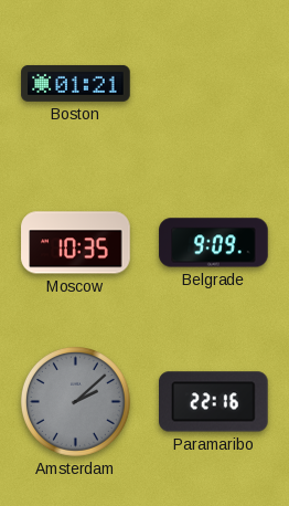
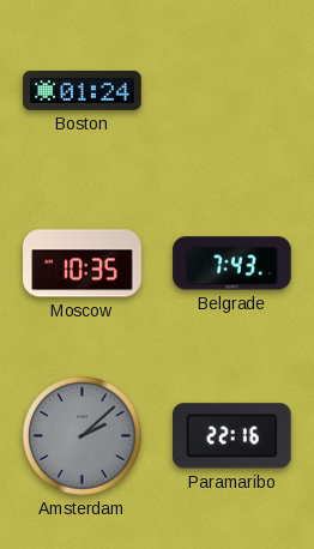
Boston: 01:21 -> 01:24 (83, 90)
Belgrade: 9:09 -> 7:43 (233, 264)
